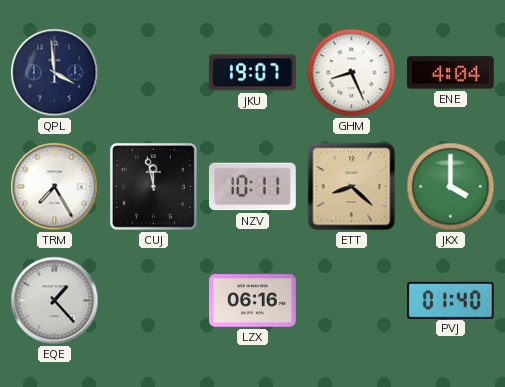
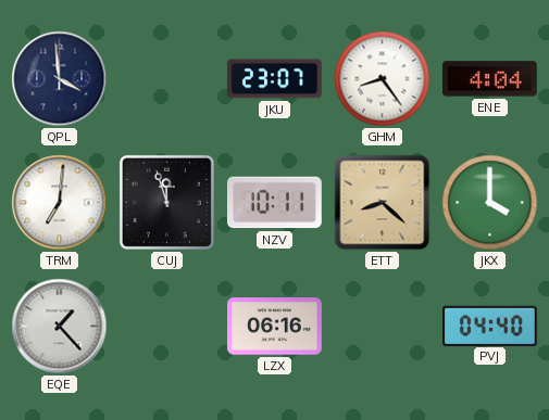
JKU: 19:07 -> 23:07 (274, 79)
GHM: 8:26 -> 8:24 (383, 79)
TRM: 7:25 -> 7:01 (60, 203)
CUJ: 11:58 -> 11:57 (166, 202)
PVJ: 01:40 -> 04:40 (490, 326)
